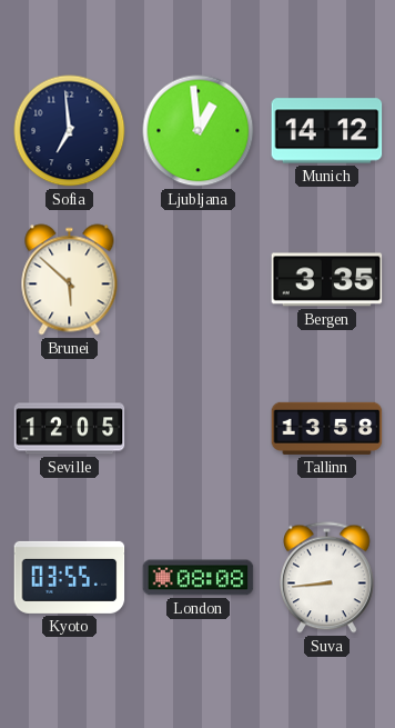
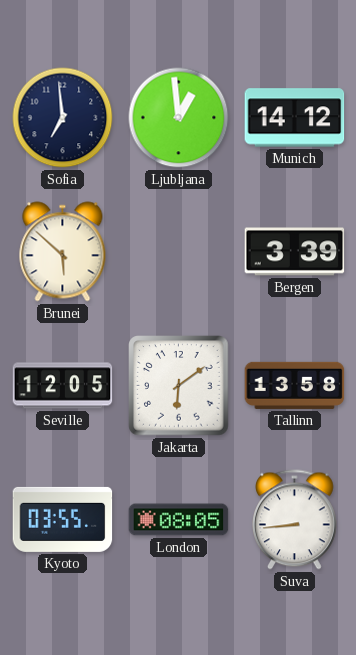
Bergen: 3:35 -> 3:39 (295, 252)
Jakarta: none -> 6:09 (179, 386)
London: 08:08 -> 08:05 (179, 520)
